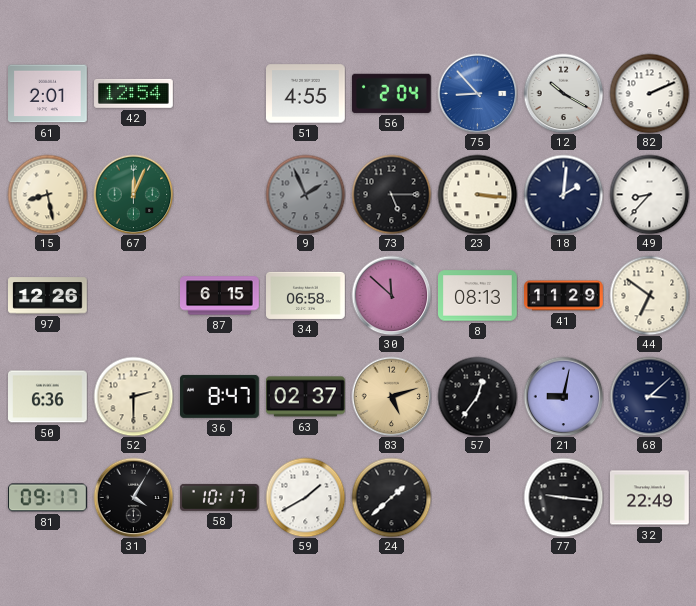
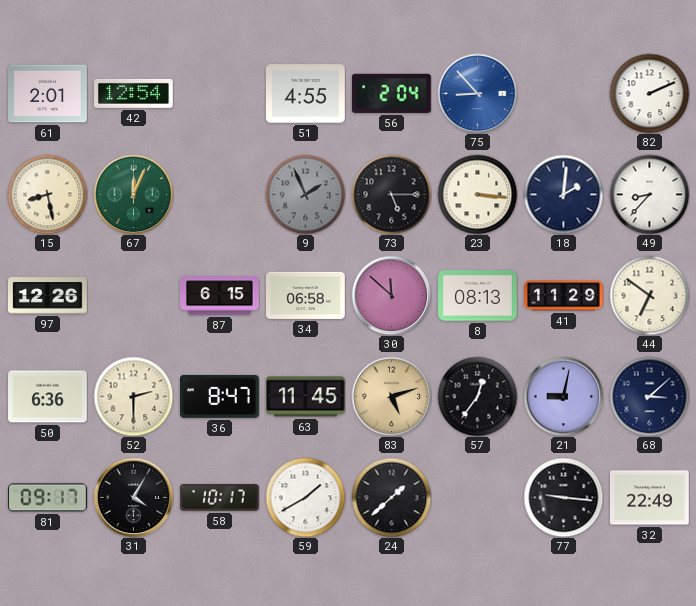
12: 10:20 -> none (563, 93)
63: 02:37 -> 11:45 (306, 397)
